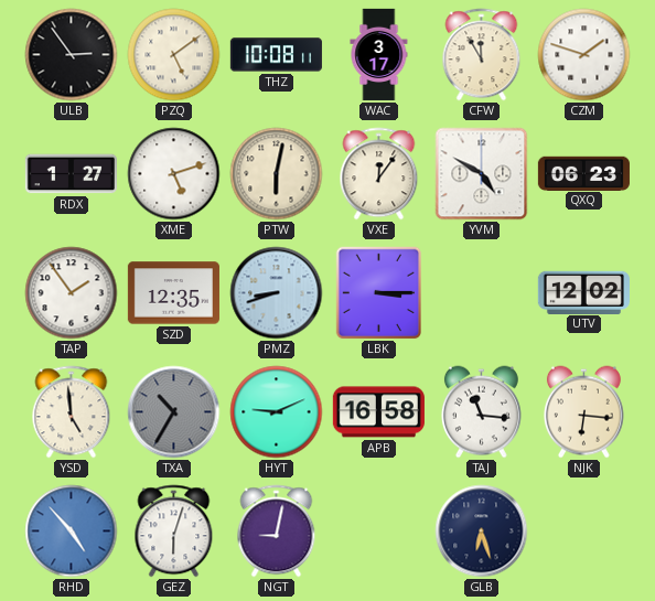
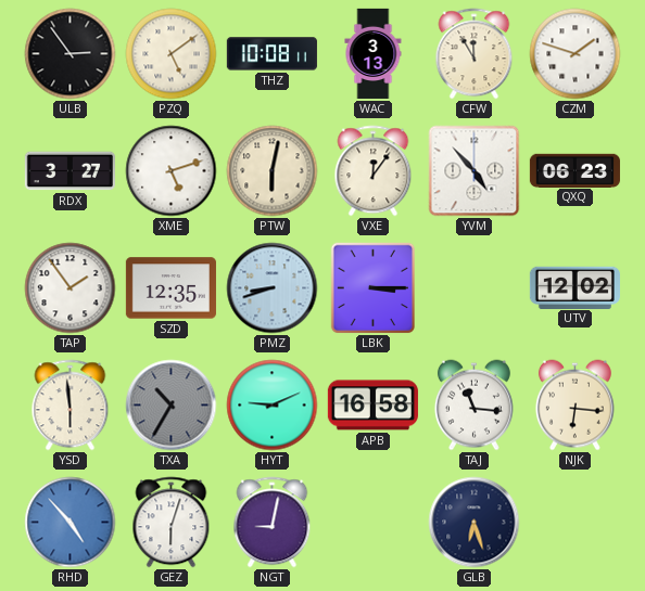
WAC: 3:17 -> 3:13 (374, 53)
RDX: 1:27 -> 3:27 (69, 171)
YVM: 4:50 -> 4:53 (475, 171)
YSD: 4:59 -> 5:59 (71, 406)
